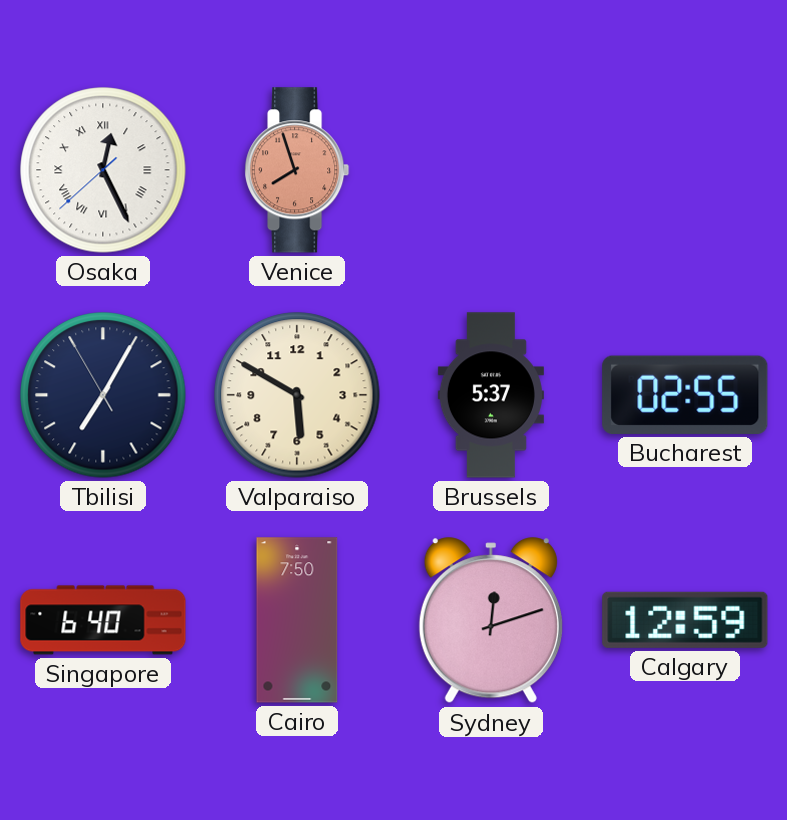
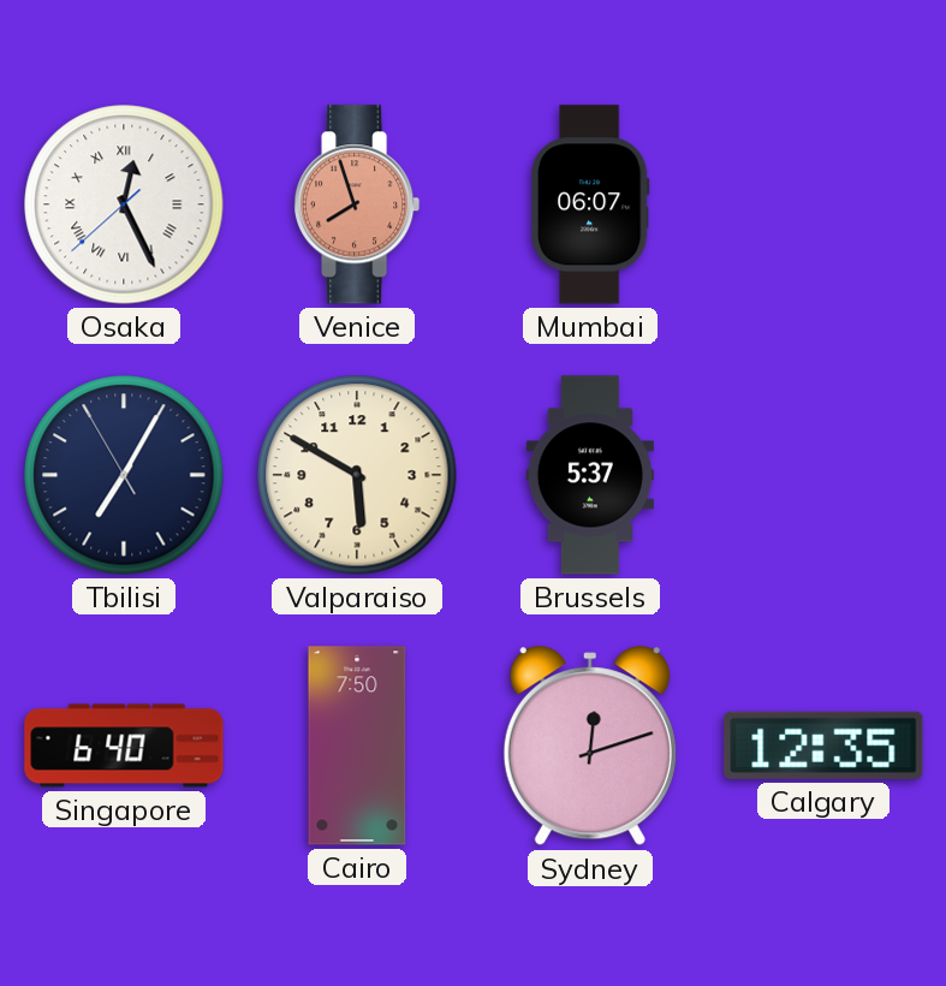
Mumbai: none -> 06:07 (591, 204)
Bucharest: 02:55 -> none (685, 395)
Calgary: 12:59 -> 12:35 (823, 746)
